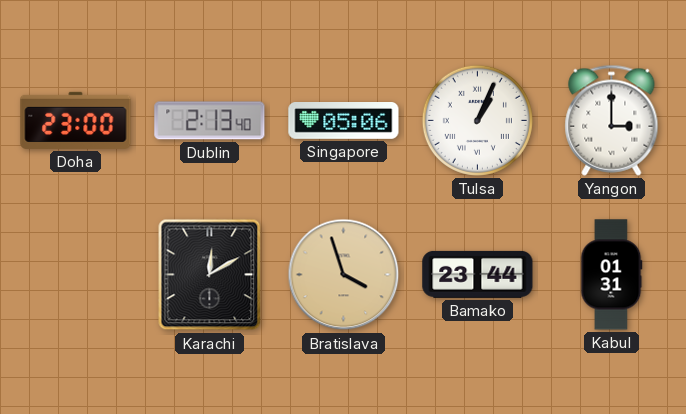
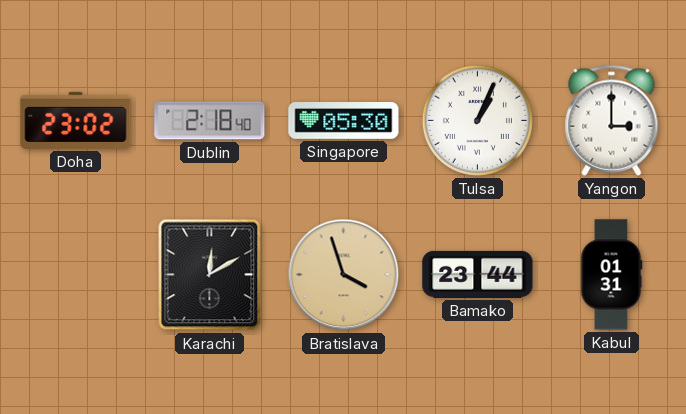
Doha: 23:00 -> 23:02 (76, 120)
Dublin: 2:13 -> 2:18 (210, 121)
Singapore: 05:06 -> 05:30 (344, 121)
